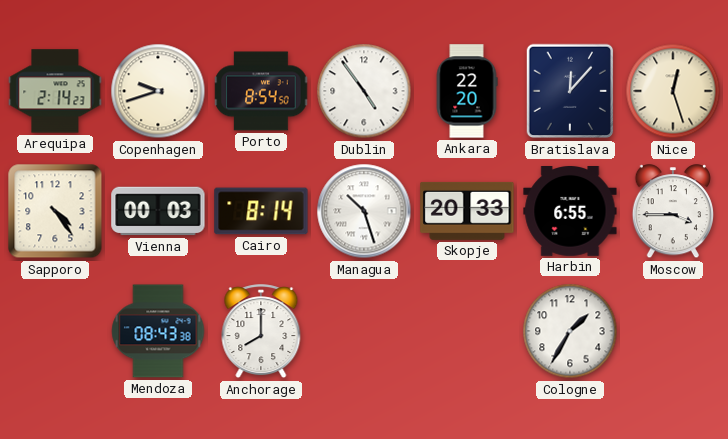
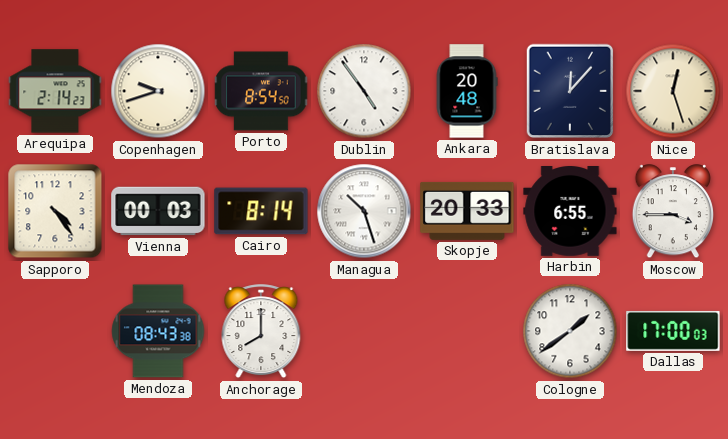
Ankara: 22:20 -> 20:48 (467, 91)
Cologne: 1:35 -> 1:39 (570, 331)
Dallas: none -> 17:00 (673, 331)
